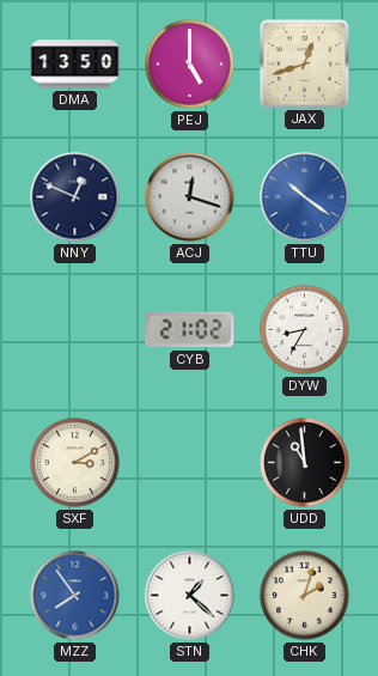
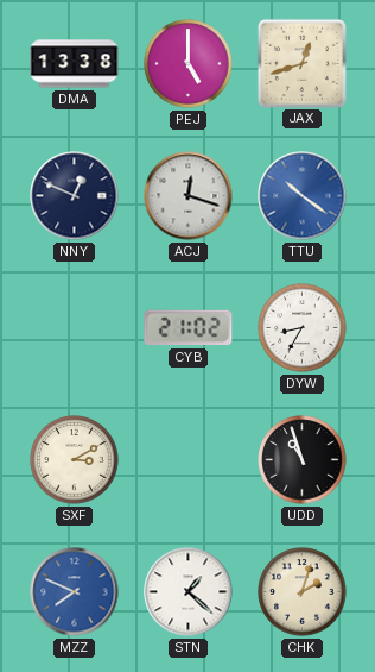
DMA: 13:50 -> 13:38 (75, 64)
UDD: 10:59 -> 10:57 (303, 460)
MZZ: 7:54 -> 7:49 (75, 592)
